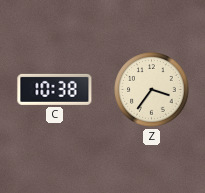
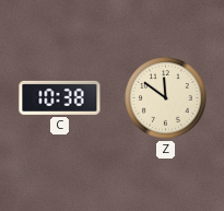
Z: 3:36 -> 11:51 (166, 98)
